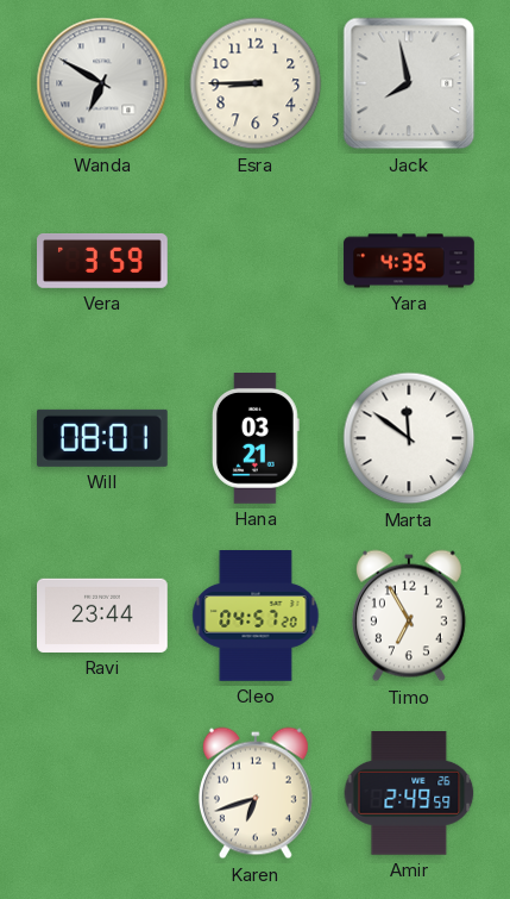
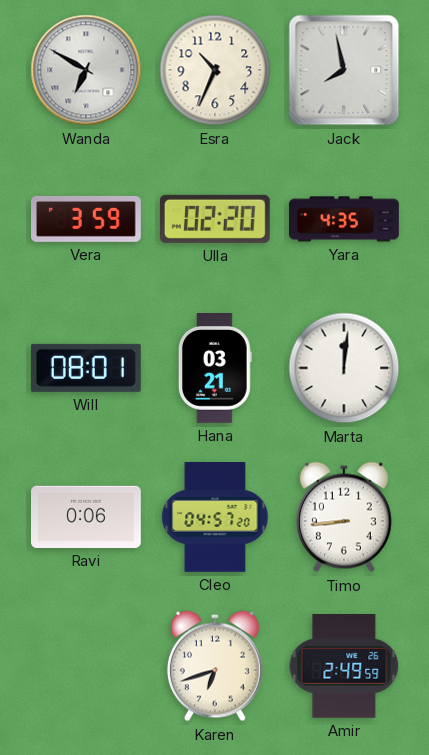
Esra: 8:45 -> 10:34 (215, 70)
Ulla: none -> 02:20 (215, 219)
Marta: 11:51 -> 12:01 (344, 368)
Ravi: 23:44 -> 0:06 (87, 517)
Timo: 6:55 -> 8:44 (344, 517)
